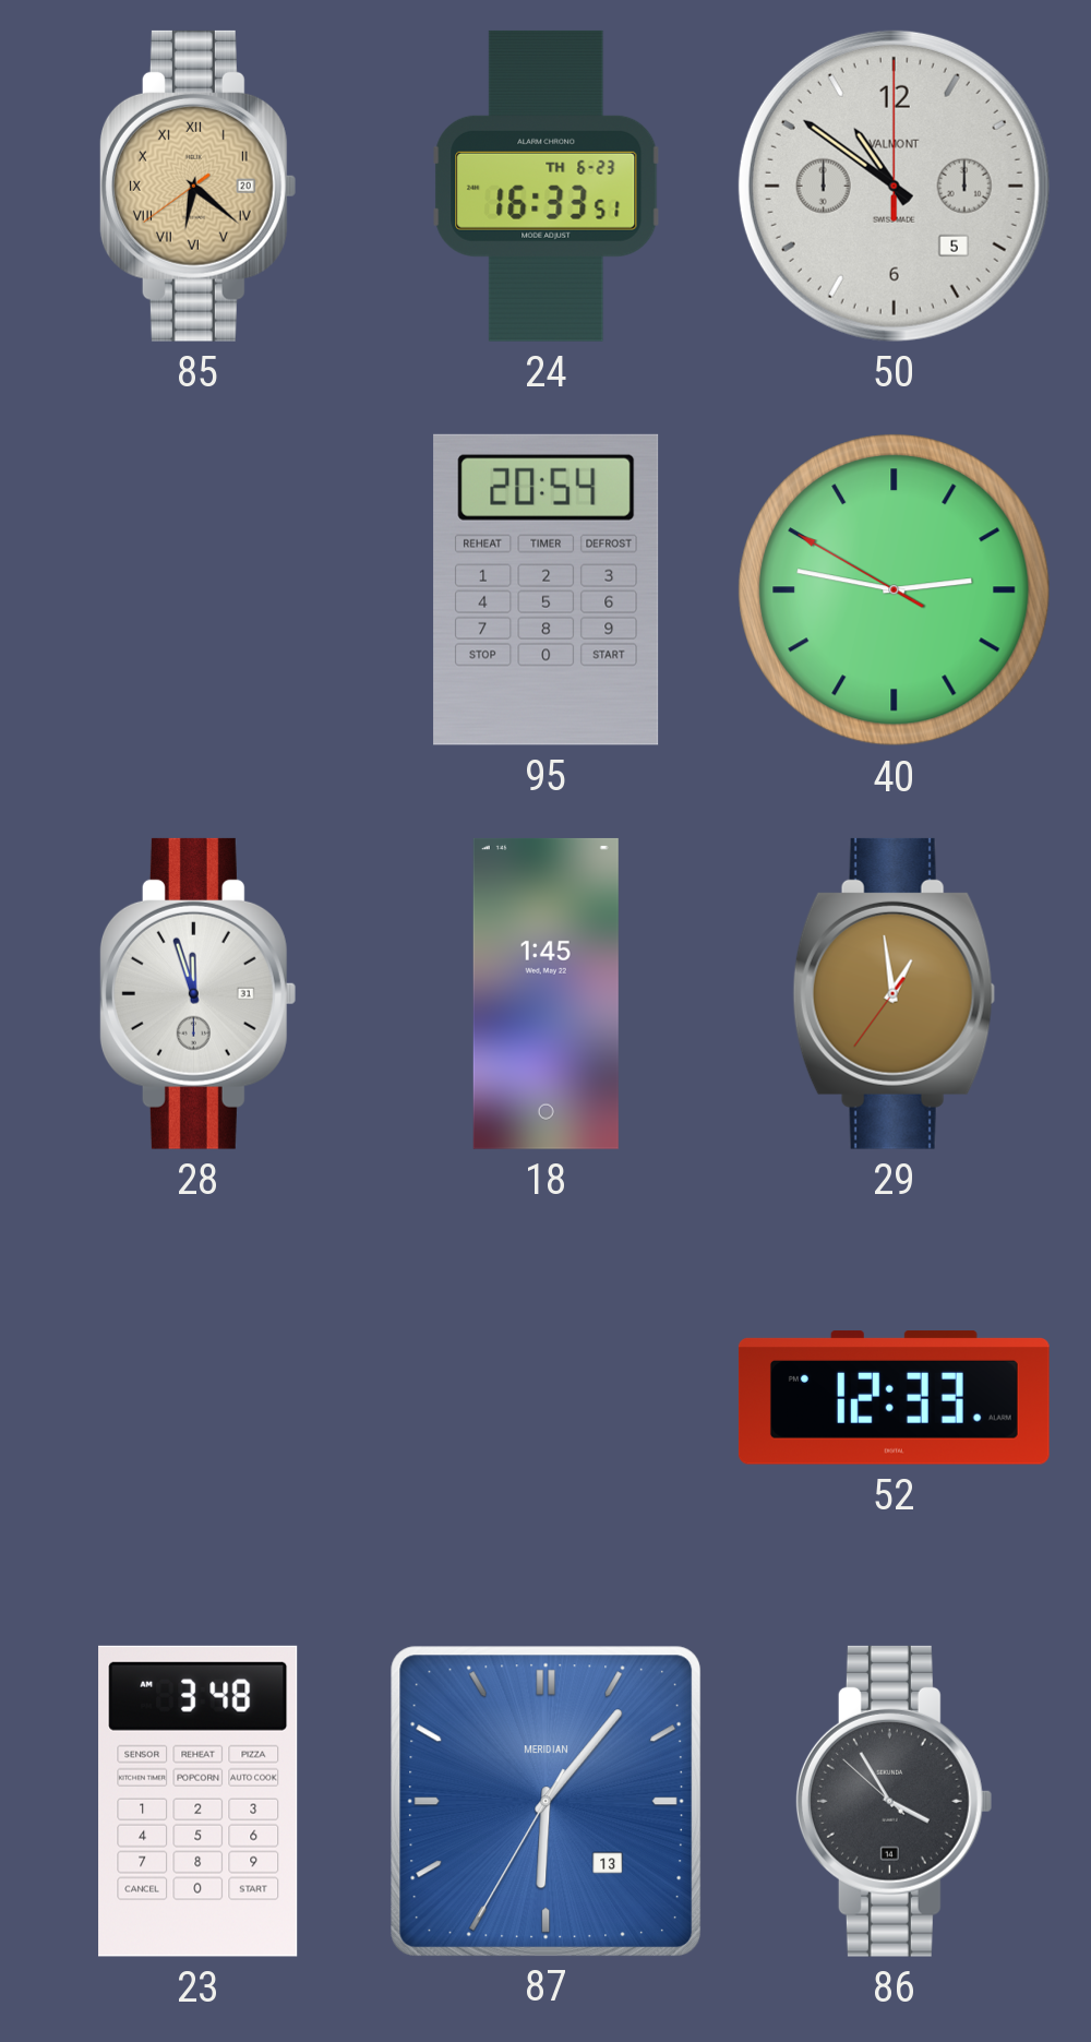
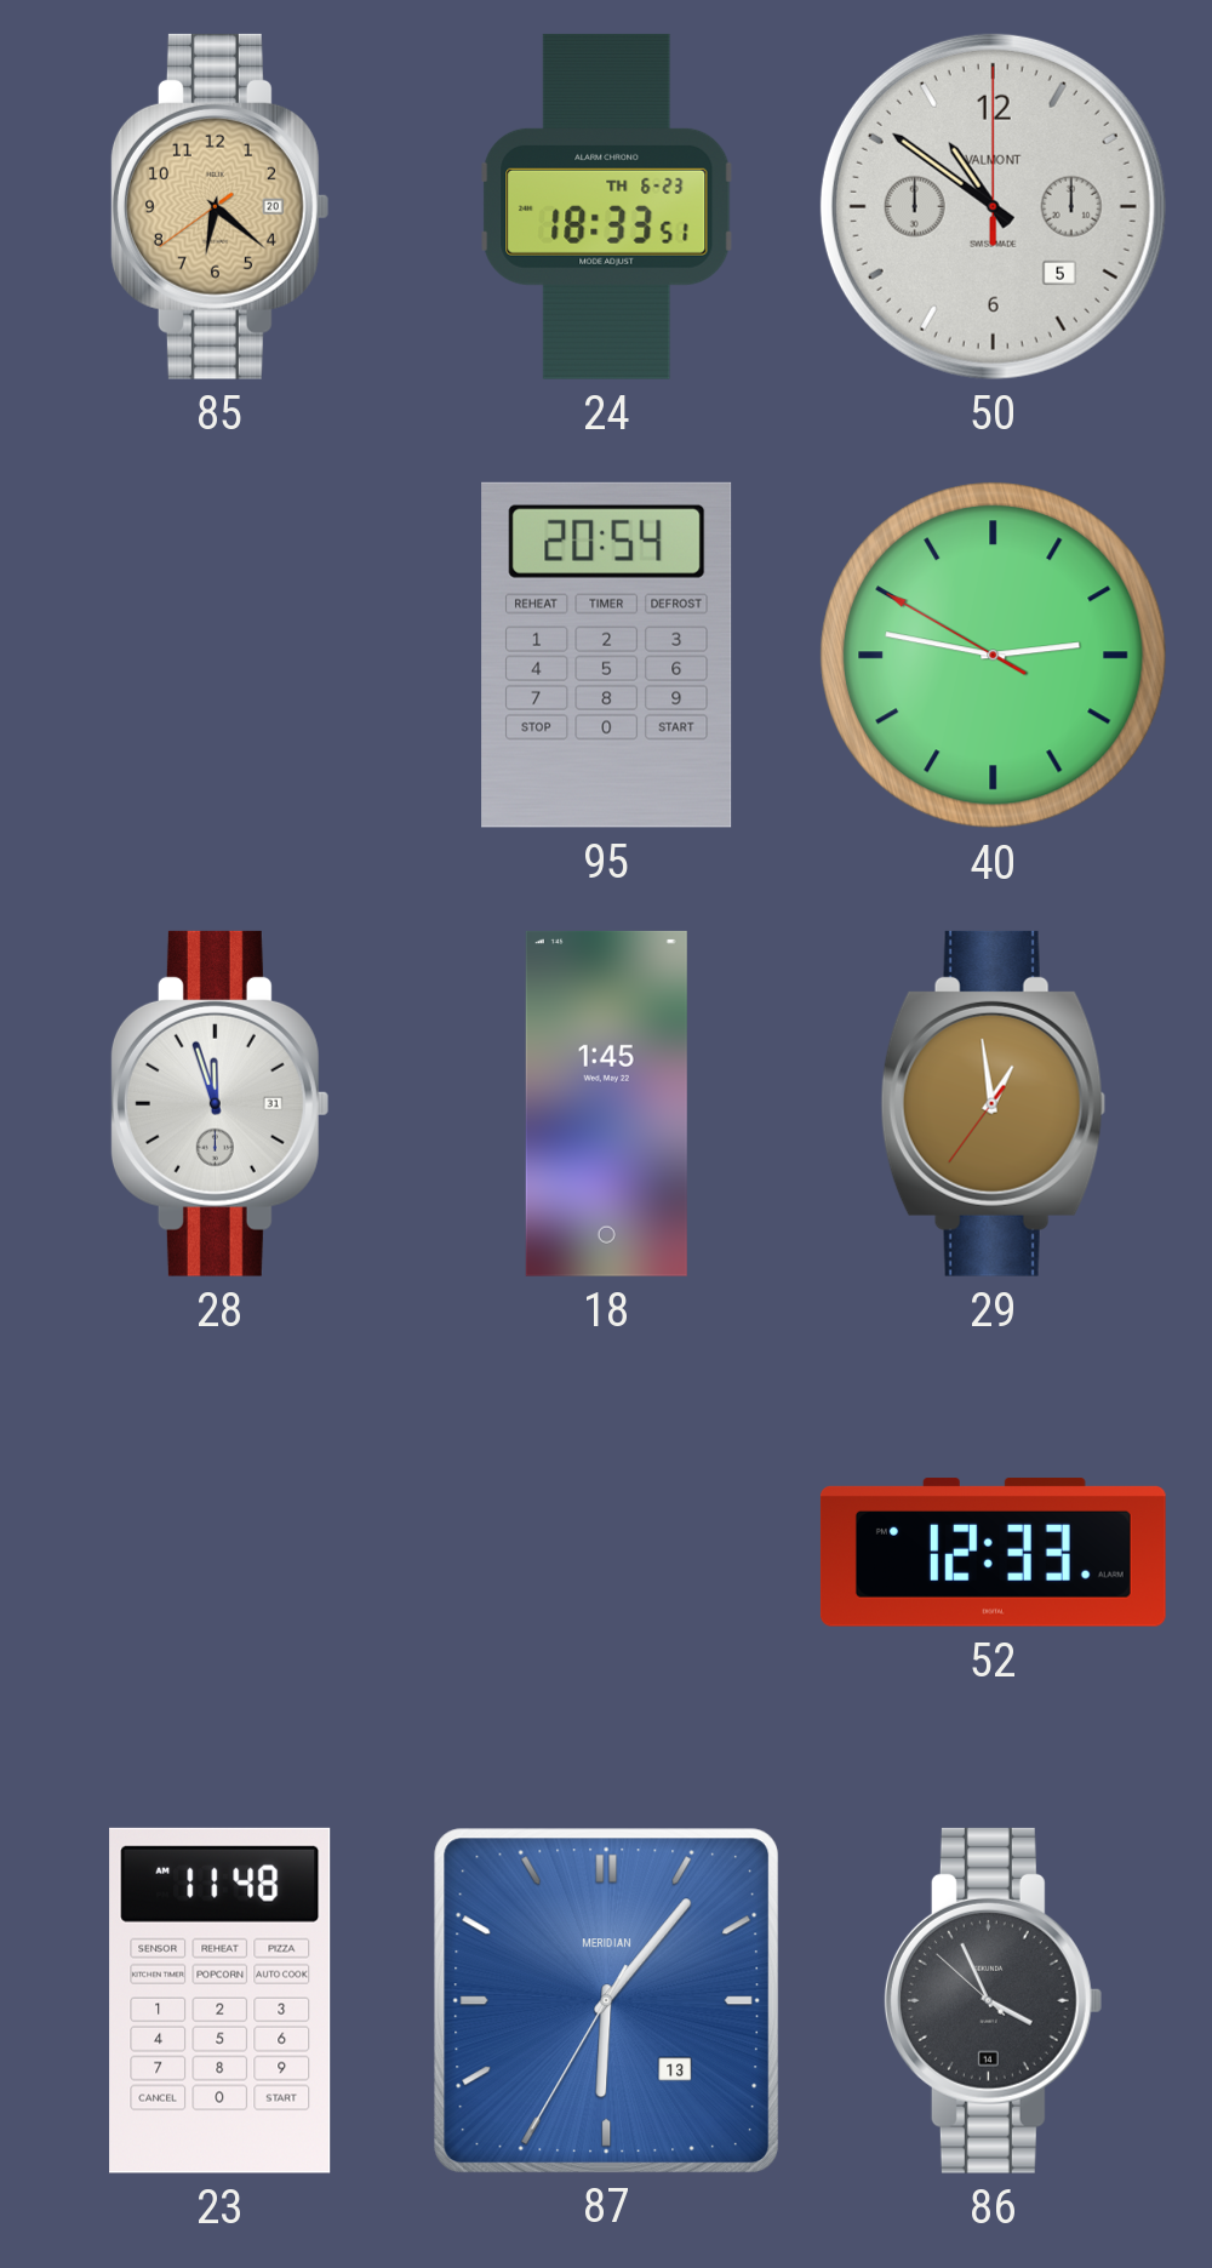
85 numerals: Roman -> Arabic (219, 206)
24: 16:33 -> 18:33 (607, 206)
23: 3:48 -> 11:48 (221, 2000)
86: 3:54 -> 3:55 (993, 2000)
